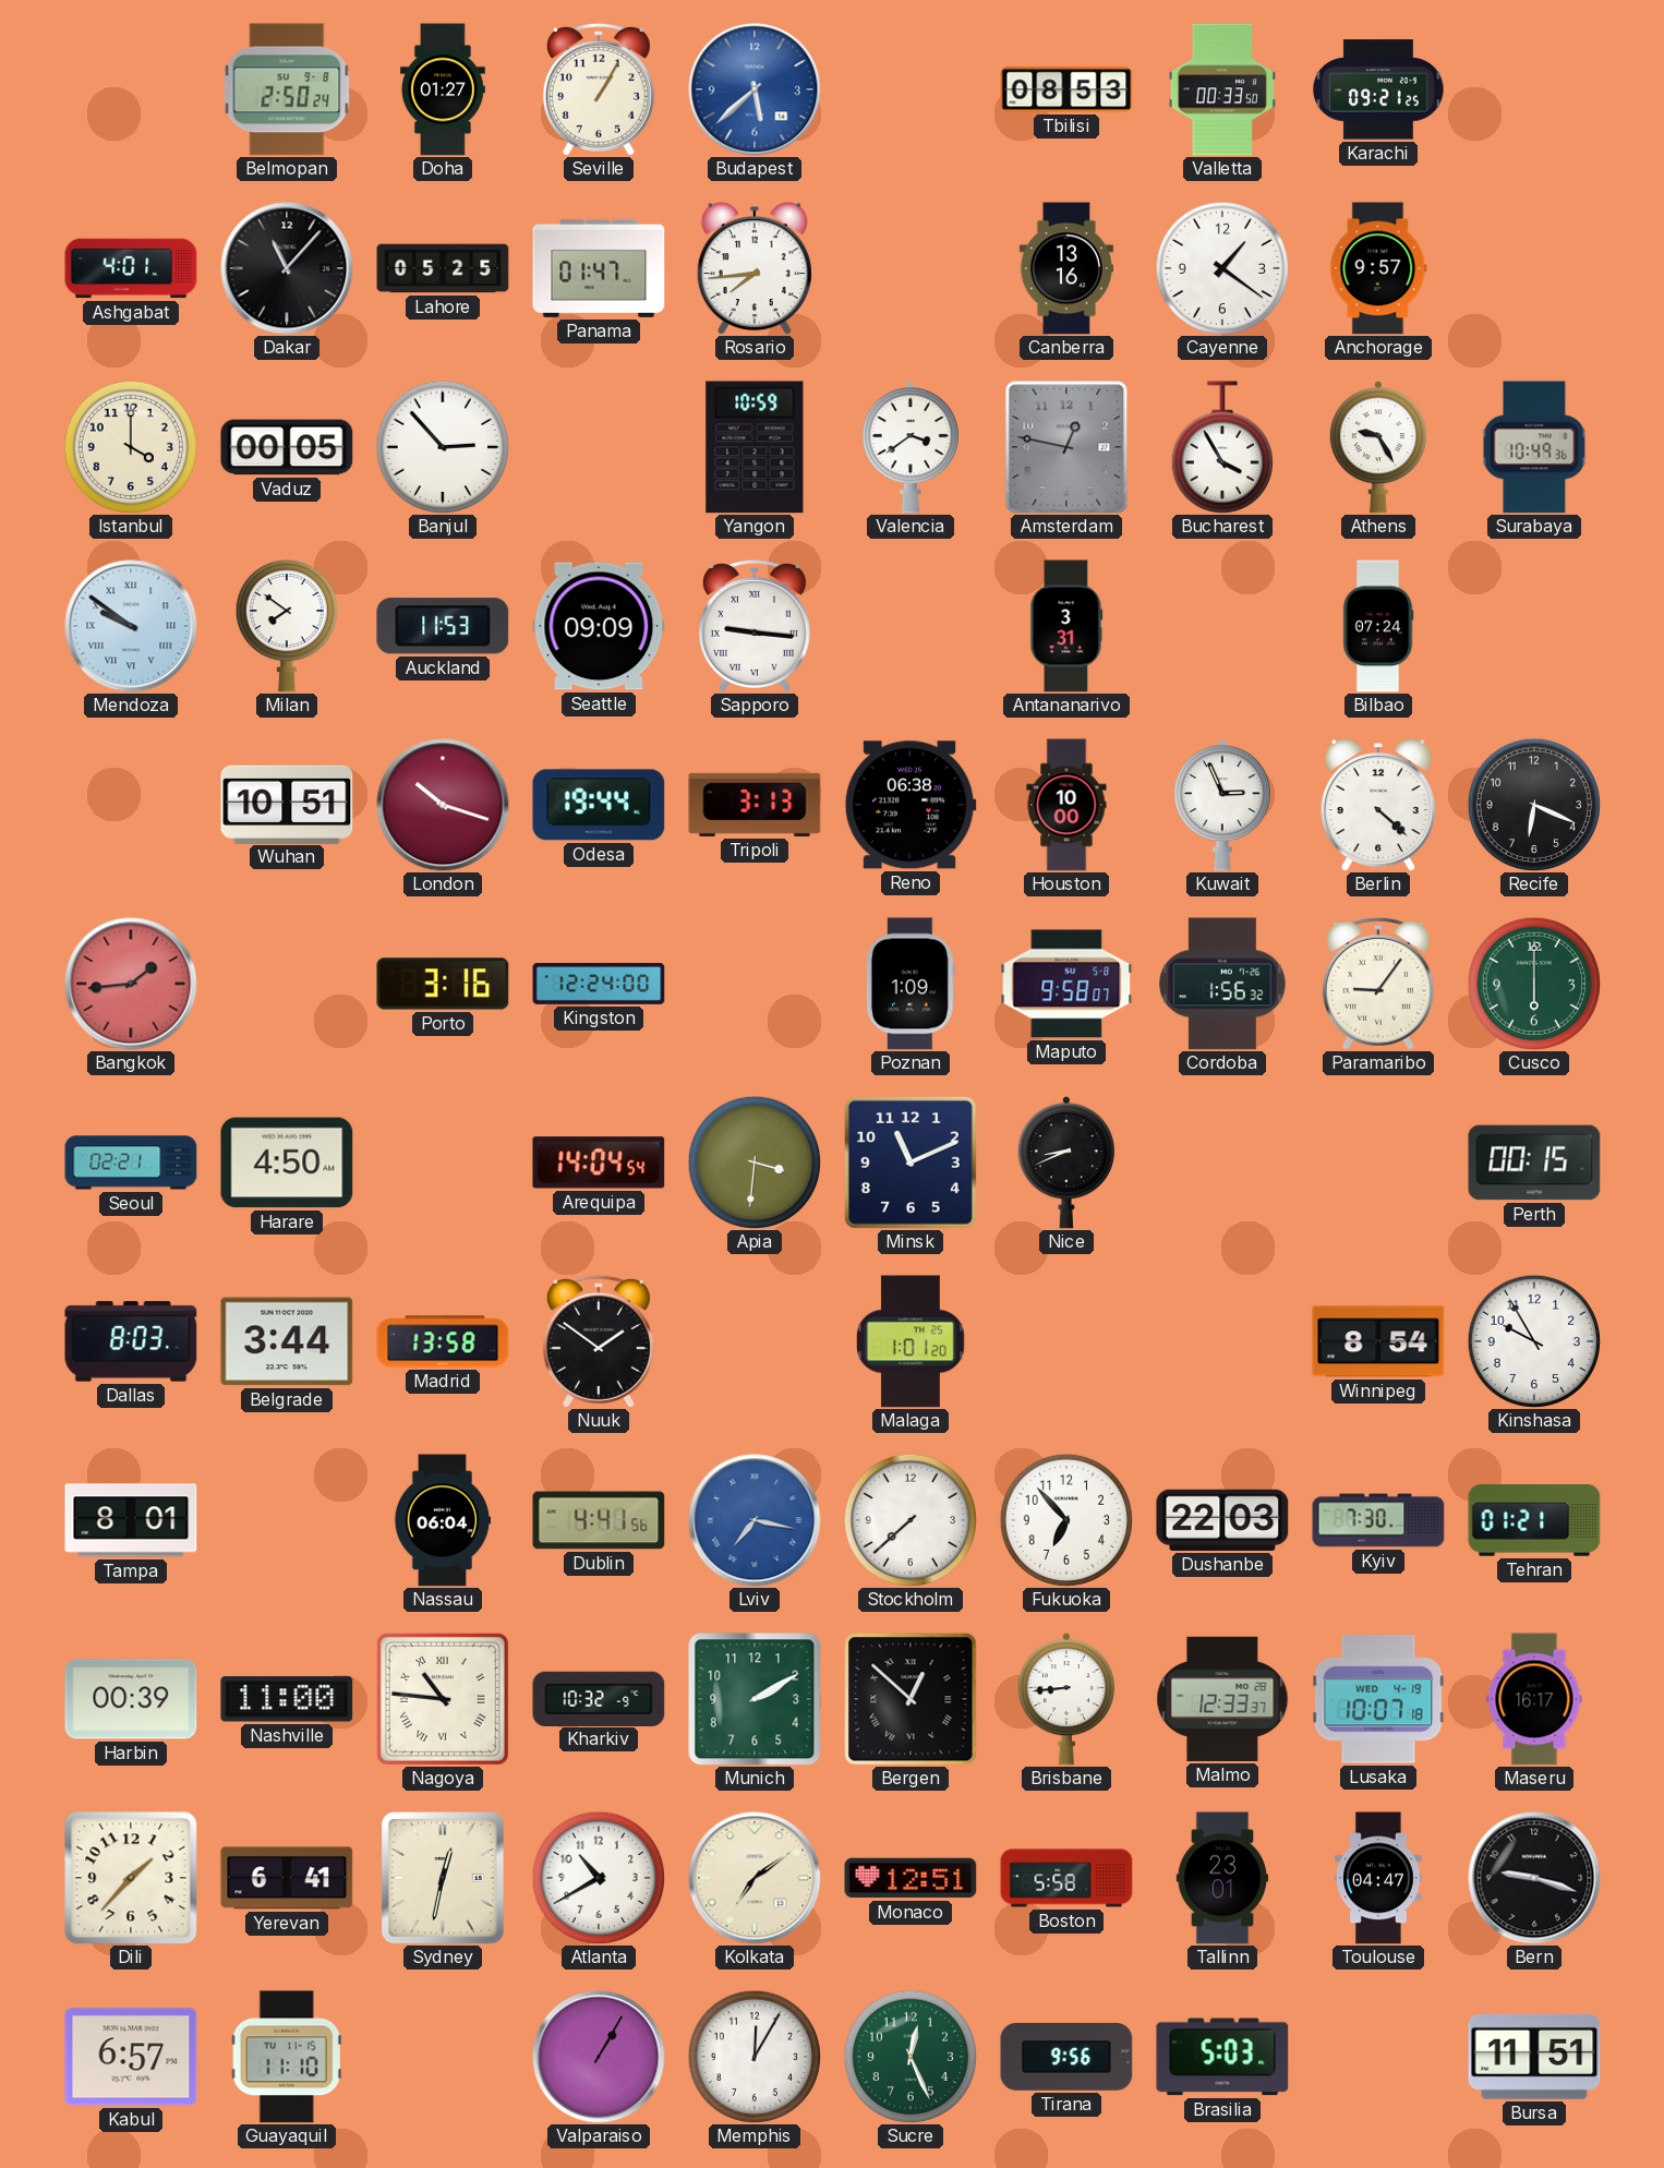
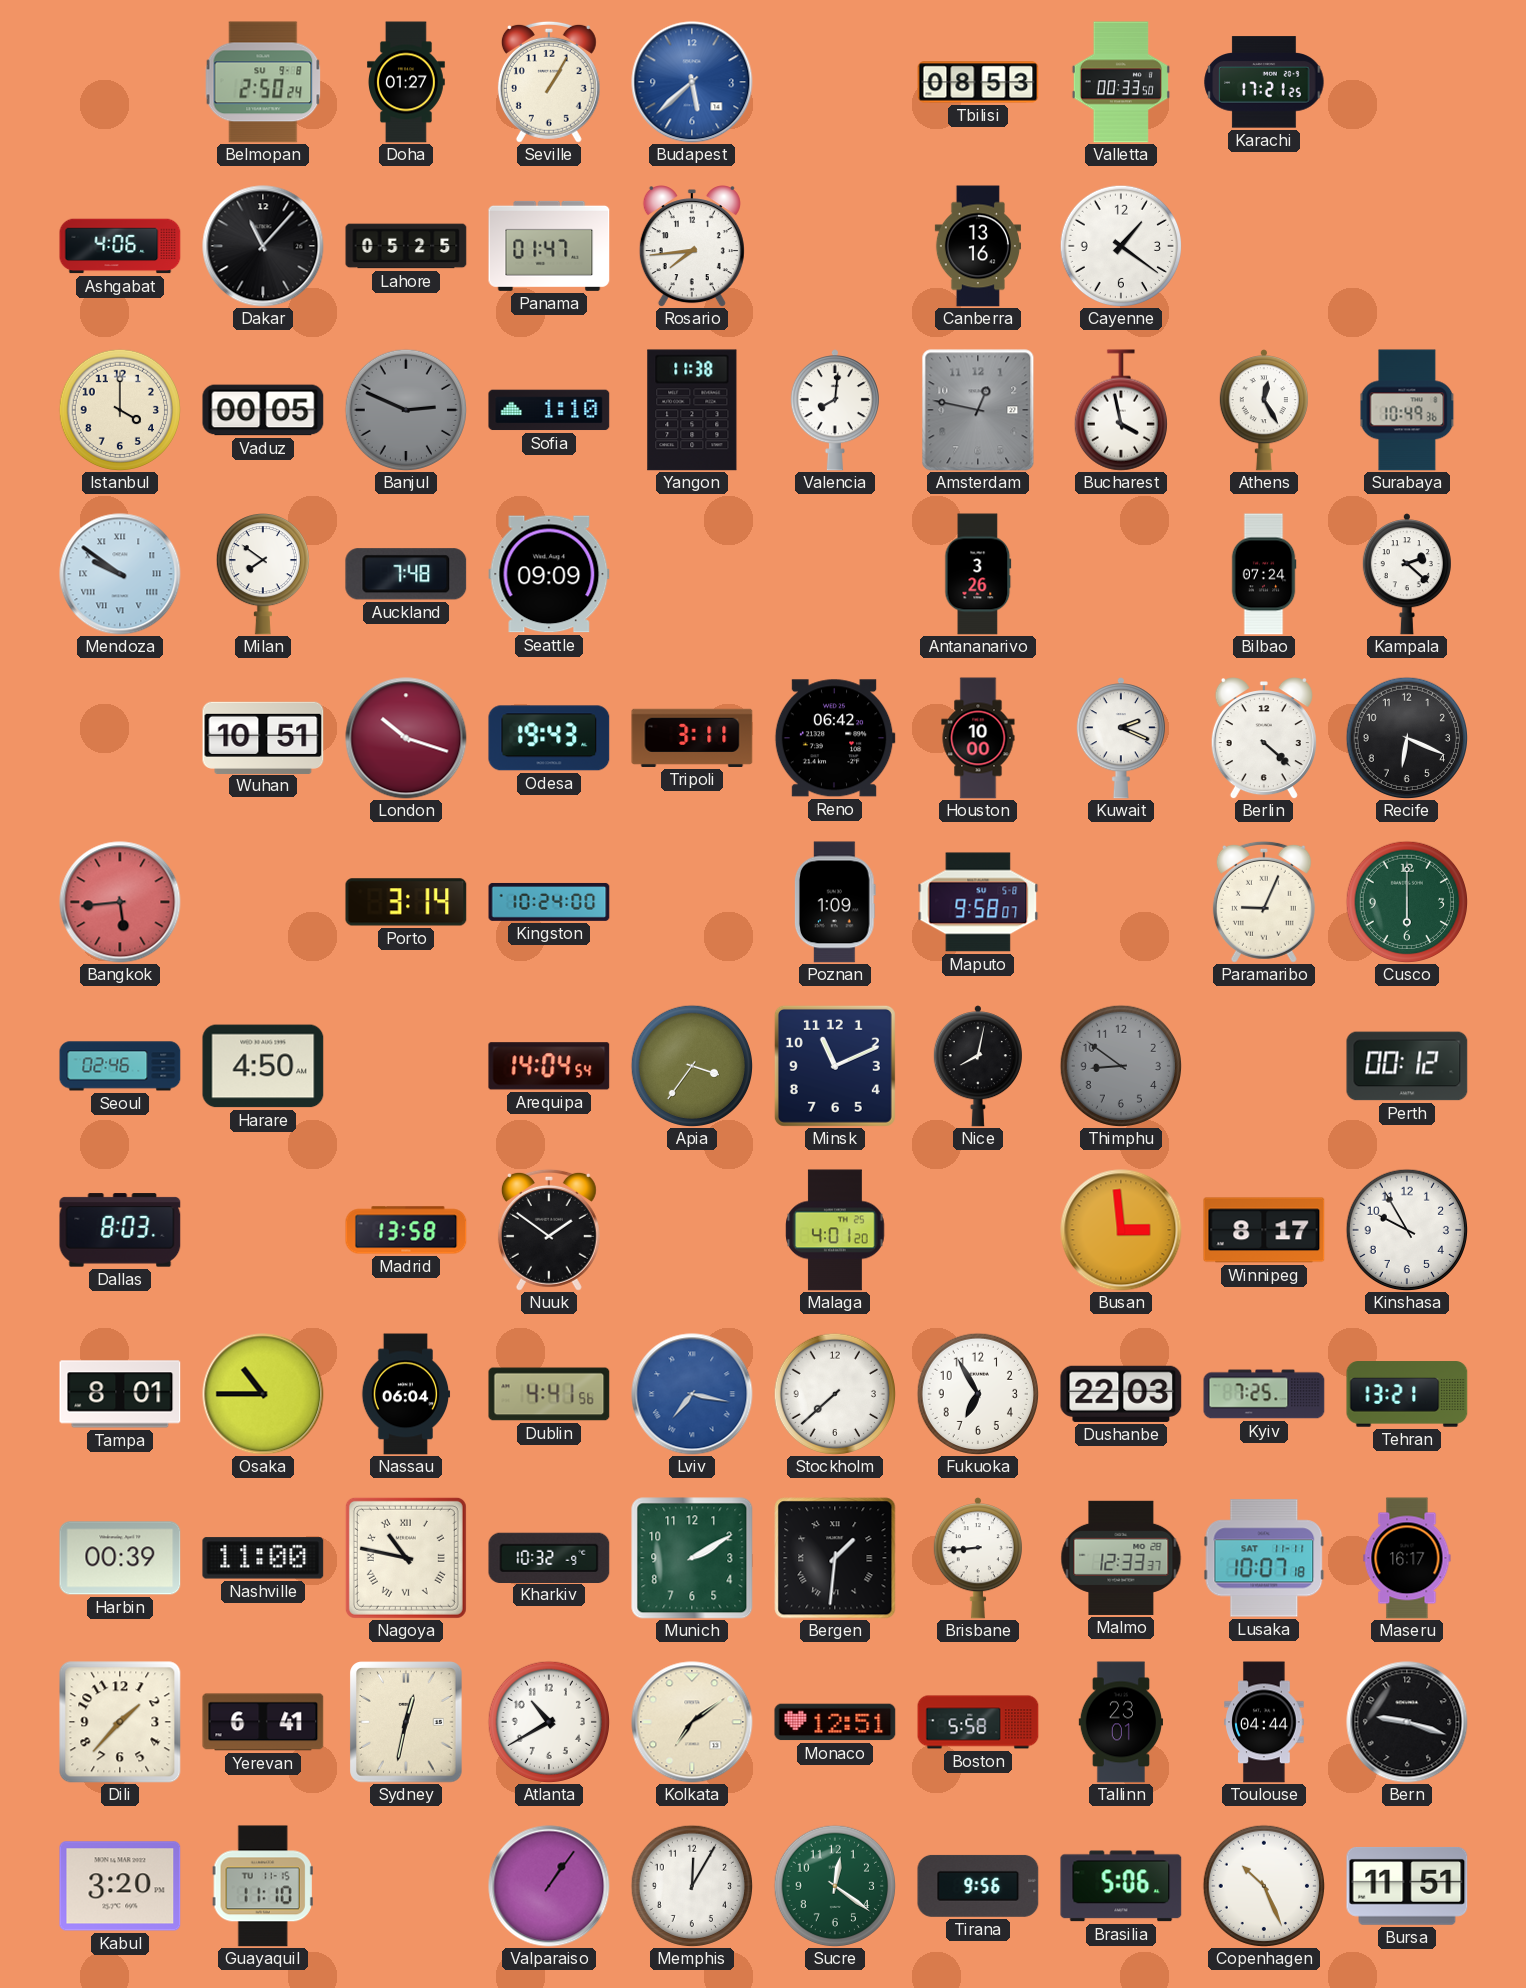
Karachi: 09:21 -> 17:21 (1264, 82)
Ashgabat: 4:01 -> 4:06 (120, 246)
Anchorage: 9:57 -> none (1378, 268)
Banjul: 2:53 -> 2:49 (405, 409)
Banjul dial: white -> grey (405, 409)
Sofia: none -> 1:10 (549, 410)
Yangon: 10:59 -> 11:38 (692, 410)
Valencia: 3:39 -> 8:01 (835, 410)
Bucharest: 3:55 -> 3:58 (1121, 410)
Athens: 9:25 -> 12:25 (1264, 410)
Auckland: 11:53 -> 7:48 (406, 574)
Sapporo: 9:16 -> none (755, 626)
Antananarivo: 3:31 -> 3:26 (978, 574)
Kampala: none -> 2:22 (1407, 574)
Odesa: 19:44 -> 19:43 (549, 738)
Tripoli: 3:13 -> 3:11 (692, 738)
Reno: 06:38 -> 06:42 (835, 738)
Kuwait: 2:56 -> 2:19 (1121, 738)
Bangkok: 1:44 -> 5:44 (120, 902)
Porto: 3:16 -> 3:14 (406, 902)
Kingston: 12:24 -> 10:24 (549, 902)
Cordoba: 1:56 -> none (1222, 984)
Paramaribo: 9:06 -> 9:04 (1264, 902)
Seoul: 02:21 -> 02:46 (120, 1066)
Apia: 3:31 -> 3:36 (691, 1065)
Nice: 8:41 -> 8:02 (978, 1066)
Thimphu: none -> 8:51 (1120, 1065)
Perth: 00:15 -> 00:12 (1407, 1066)
Belgrade: 3:44 -> none (287, 1341)
Malaga: 1:01 -> 4:01 (835, 1230)
Busan: none -> 2:59 (1121, 1230)
Winnipeg: 8:54 -> 8:17 (1264, 1230)
Osaka: none -> 10:45 (263, 1394)
Fukuoka: 6:53 -> 6:55 (977, 1393)
Kyiv: 7:30 -> 7:25 (1264, 1394)
Tehran: 01:21 -> 13:21 (1407, 1394)
Nagoya: 10:46 -> 10:47 (406, 1558)
Bergen: 12:52 -> 1:31 (835, 1558)
Lusaka date: WED 4-19 -> SAT 11-11 (1264, 1558)
Toulouse: 04:47 -> 04:44 (1264, 1722)
Kabul: 6:57 -> 3:20 (120, 1886)
Valparaiso: 1:05 -> 1:06 (549, 1886)
Sucre: 12:26 -> 12:21 (834, 1885)
Brasilia: 5:03 -> 5:06 (1121, 1886)
Copenhagen: none -> 10:26 (1263, 1885)
